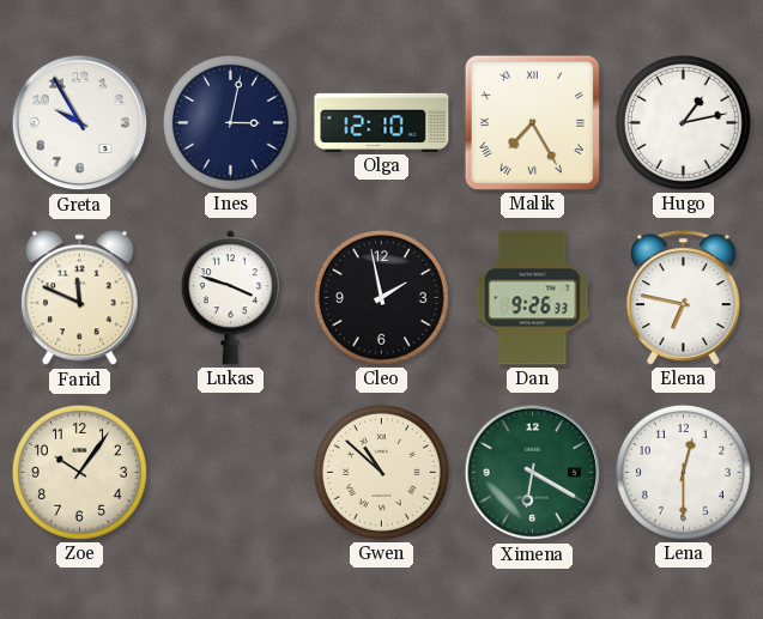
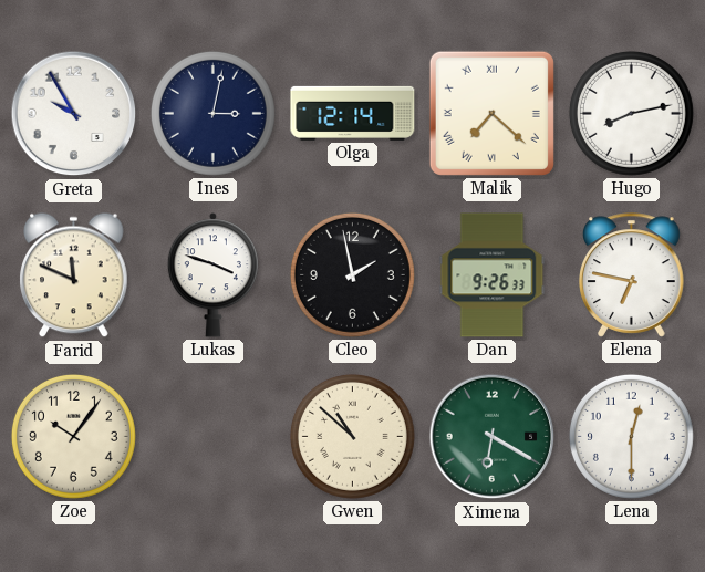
Olga: 12:10 -> 12:14 (353, 113)
Malik: 7:25 -> 7:22 (491, 113)
Hugo: 1:13 -> 8:13 (631, 113)
